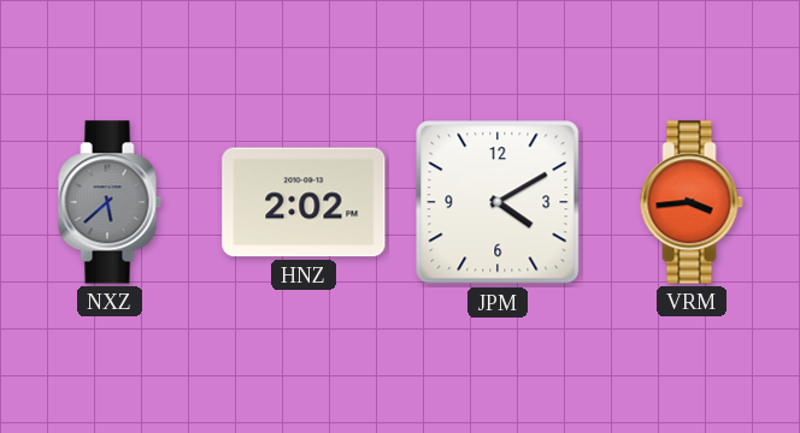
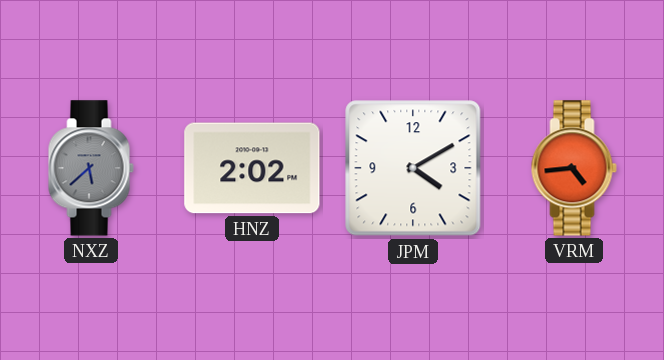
VRM: 3:44 -> 4:44 (574, 168)
